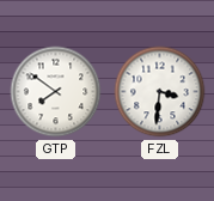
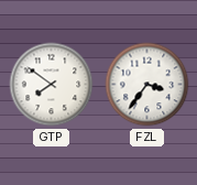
FZL: 3:31 -> 3:36 (147, 85)
